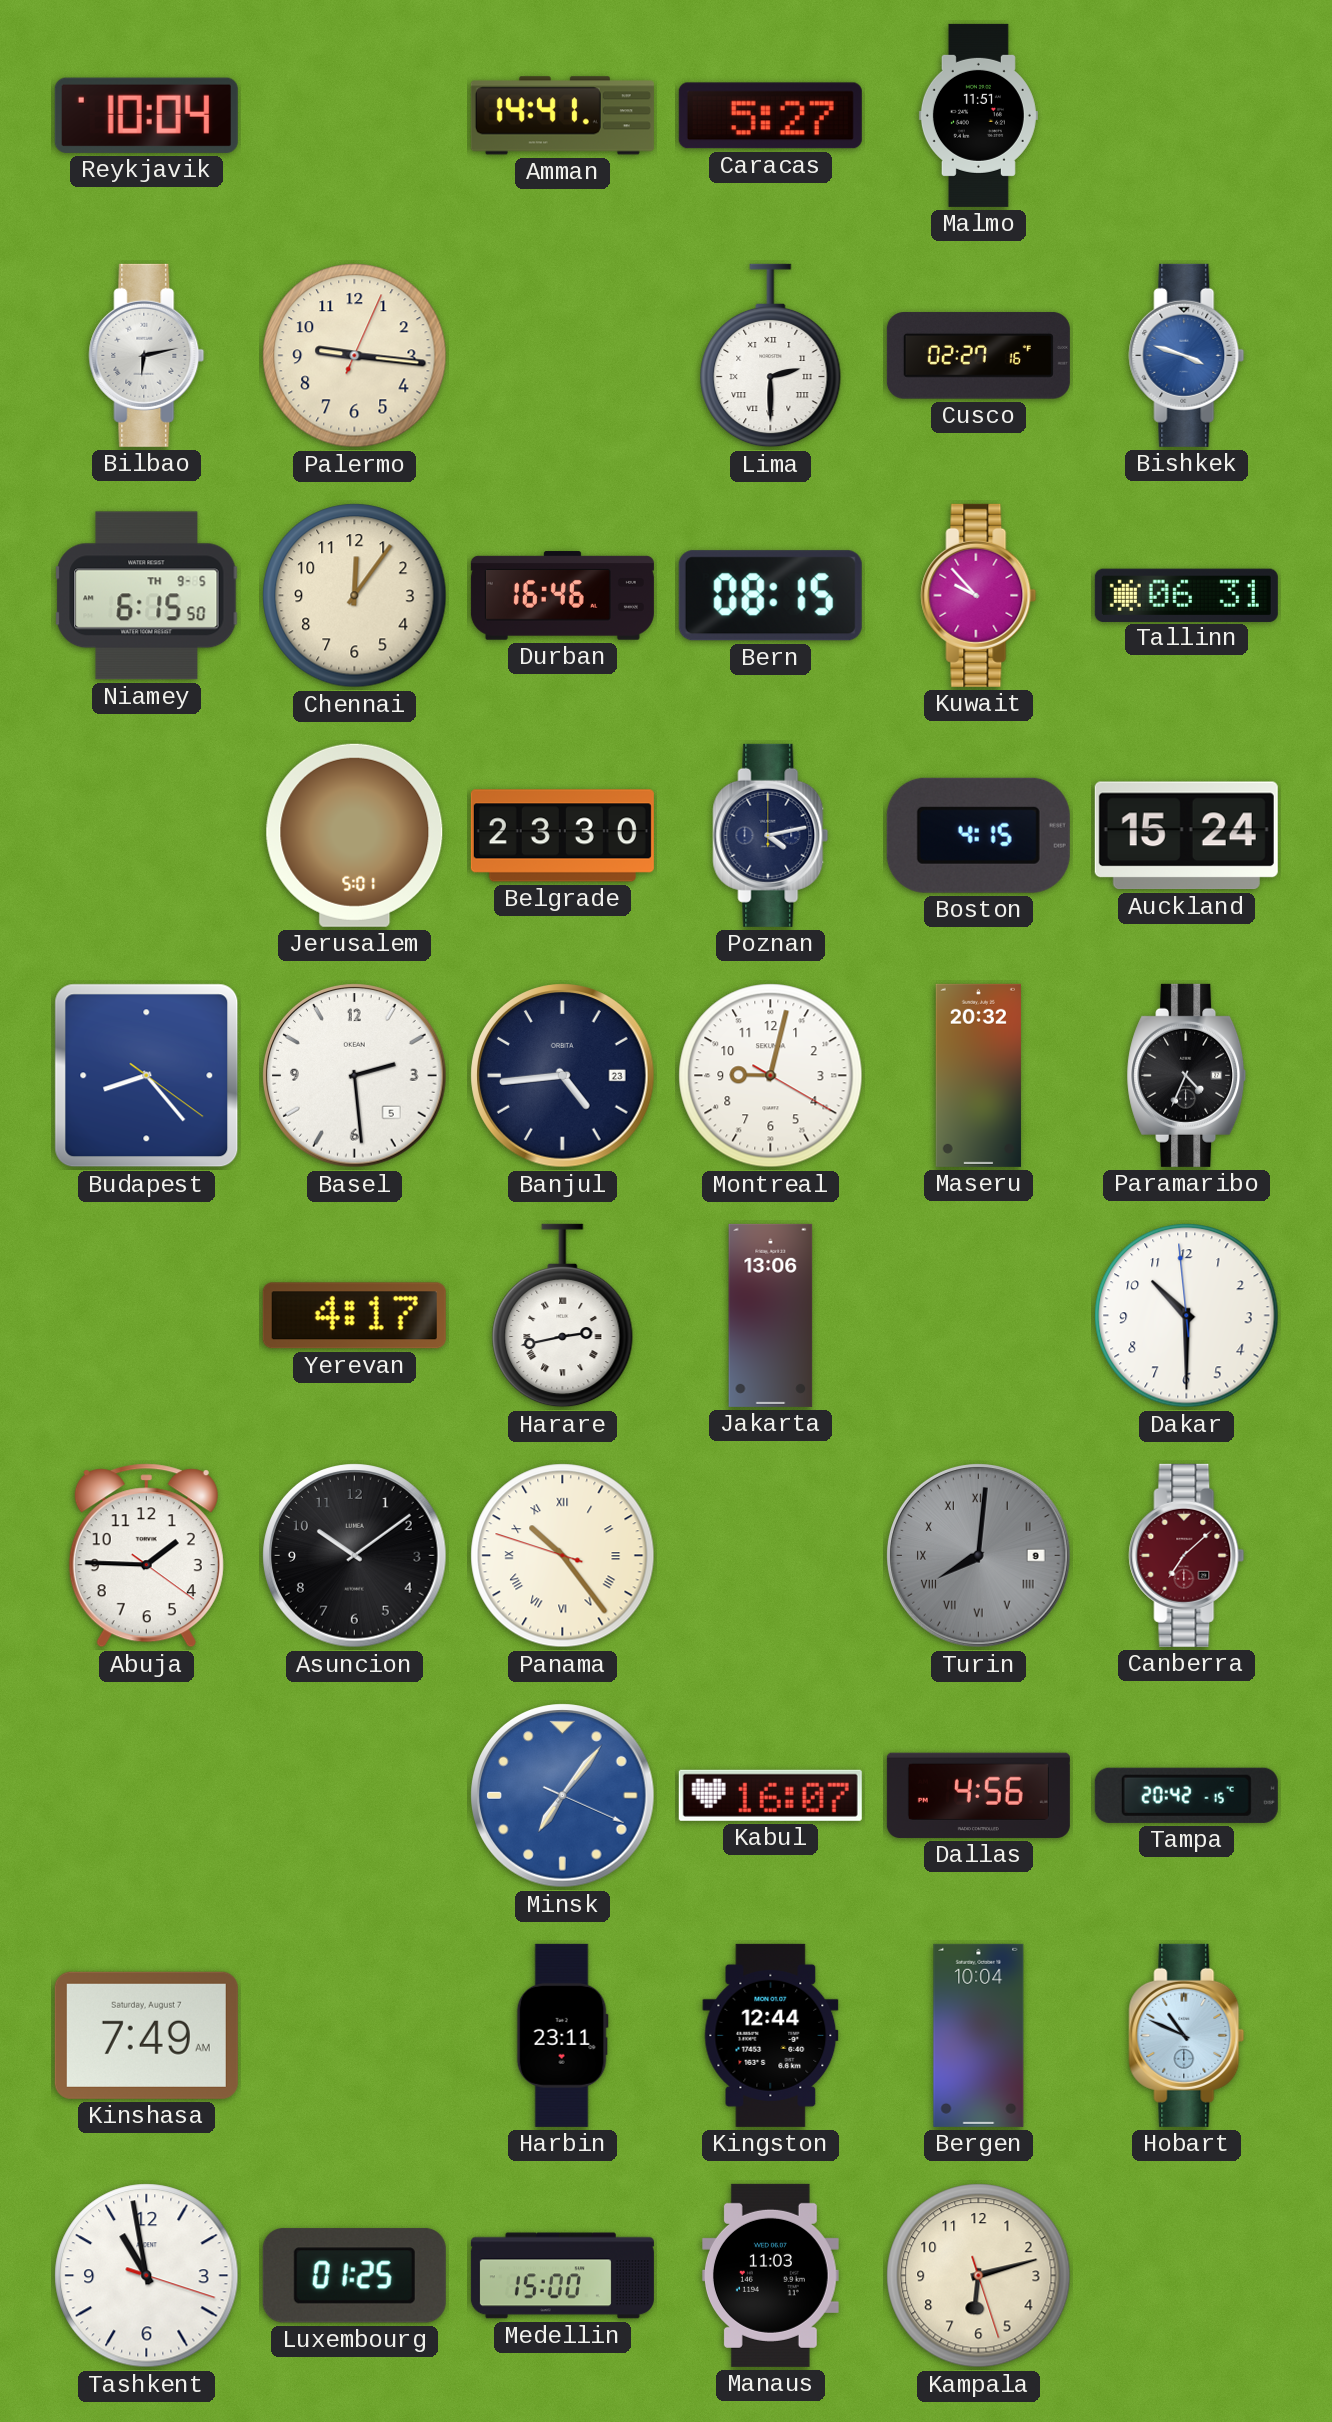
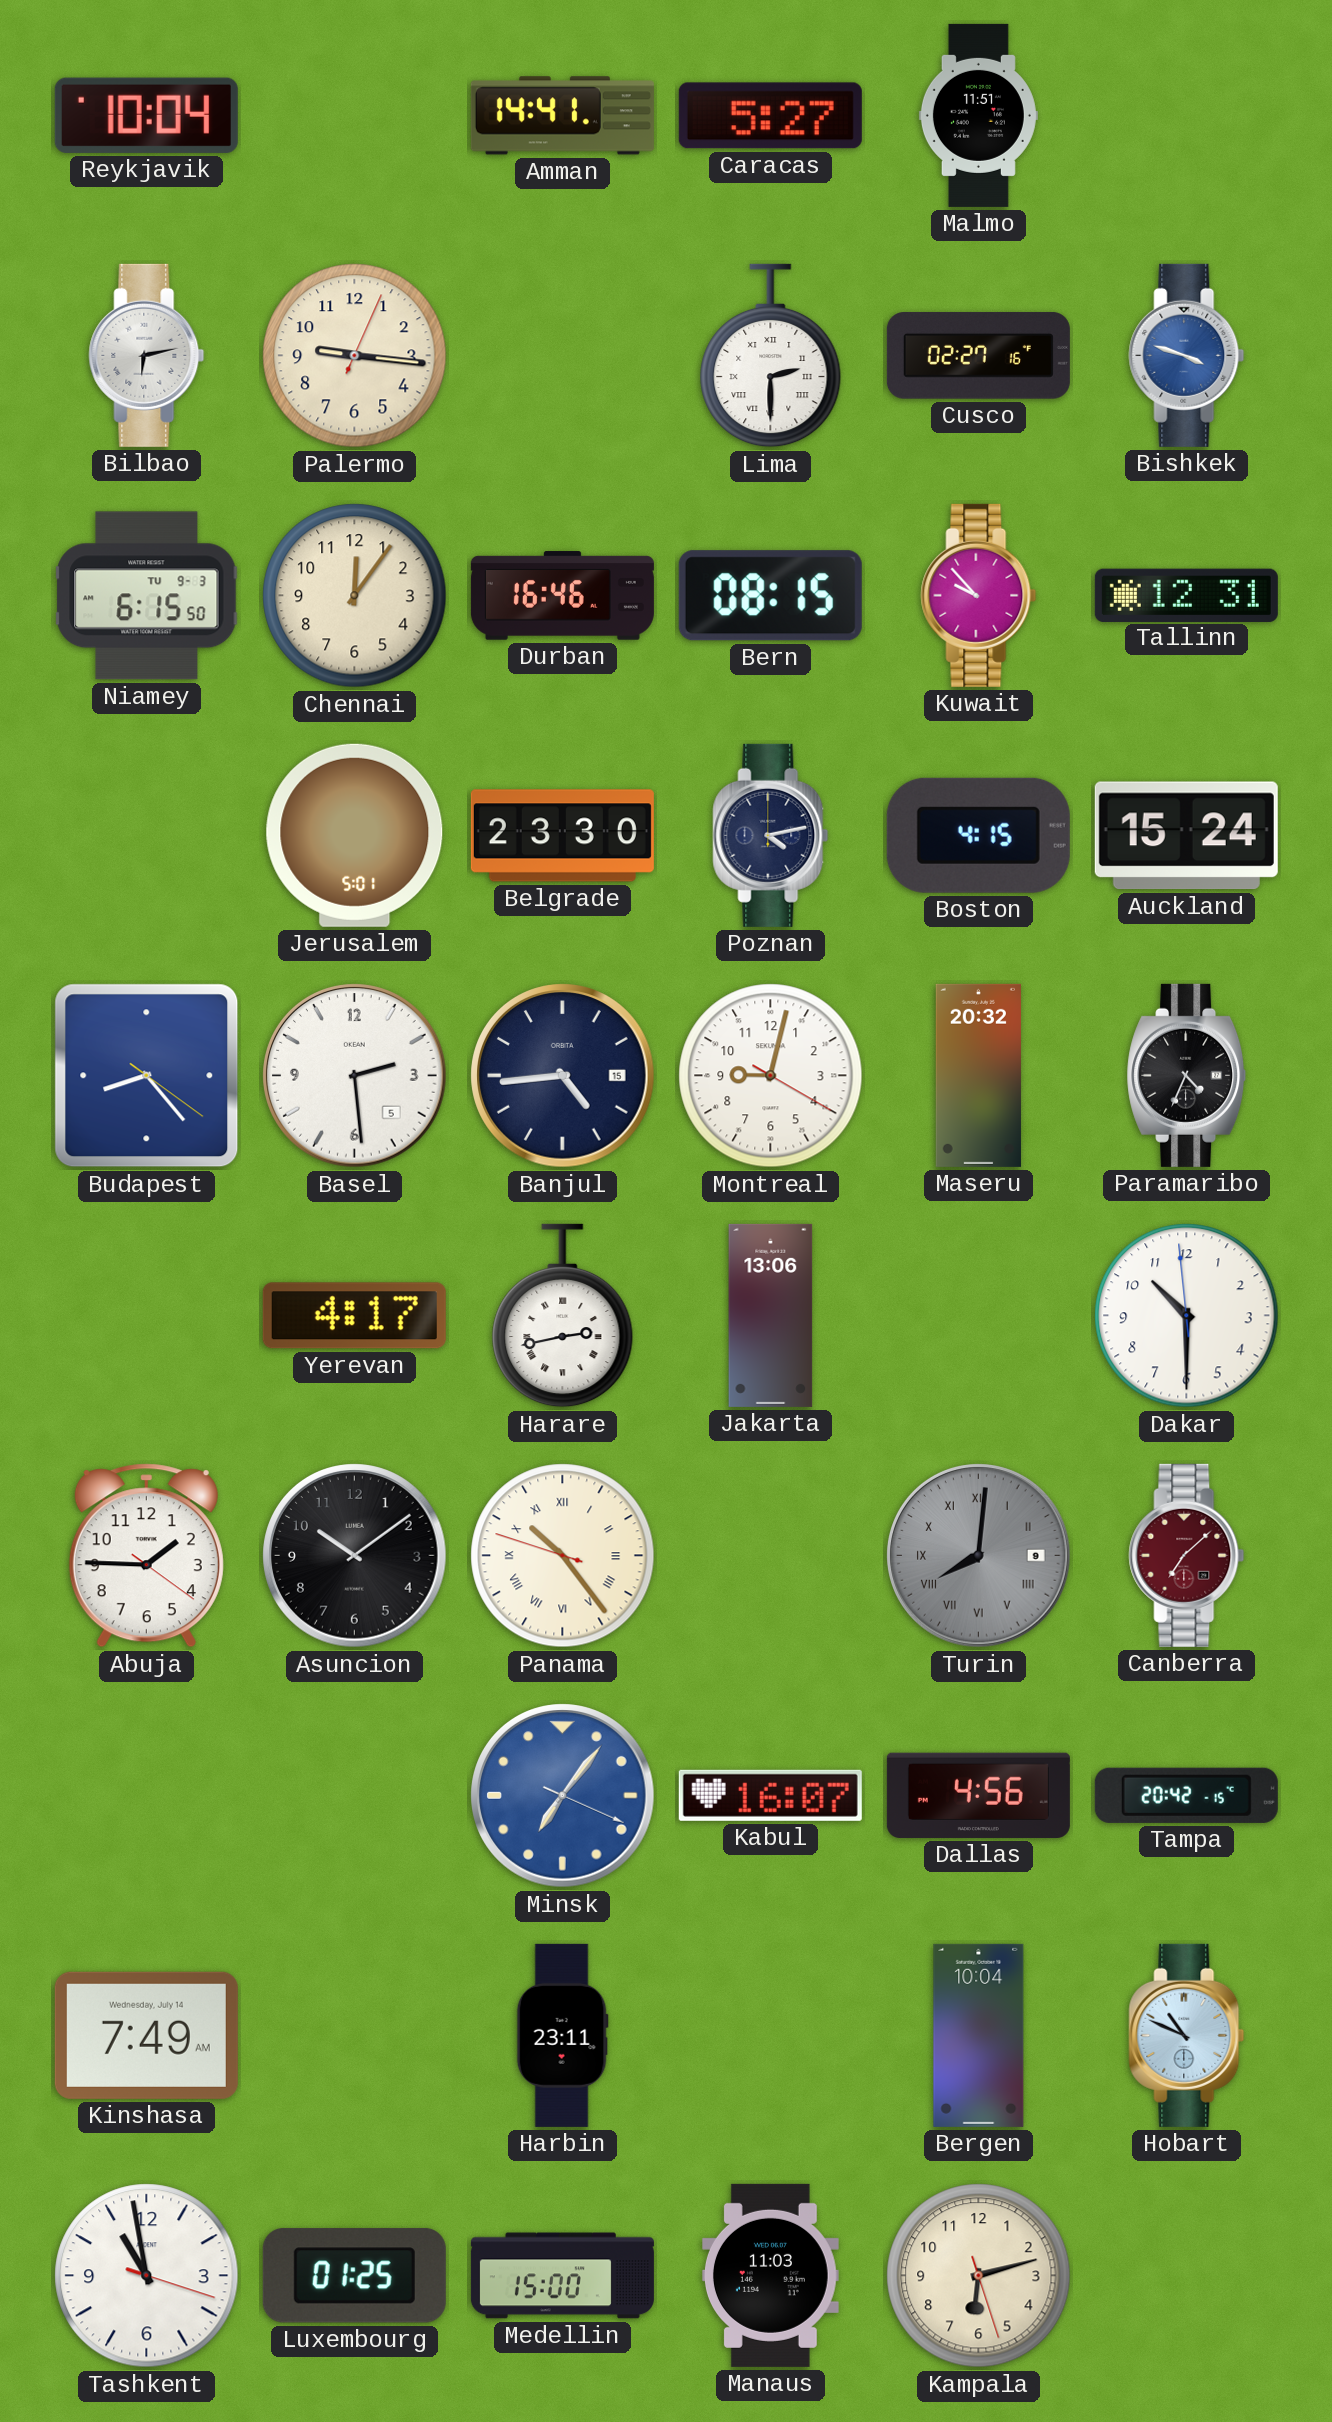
Niamey date: TH 9-5 -> TU 9-3 (147, 596)
Tallinn: 06:31 -> 12:31 (1186, 595)
Banjul date: 23 -> 15 (563, 1076)
Kinshasa date: Saturday, August 7 -> Wednesday, July 14 (146, 2035)
Kingston: 12:44 -> none (771, 2035)
